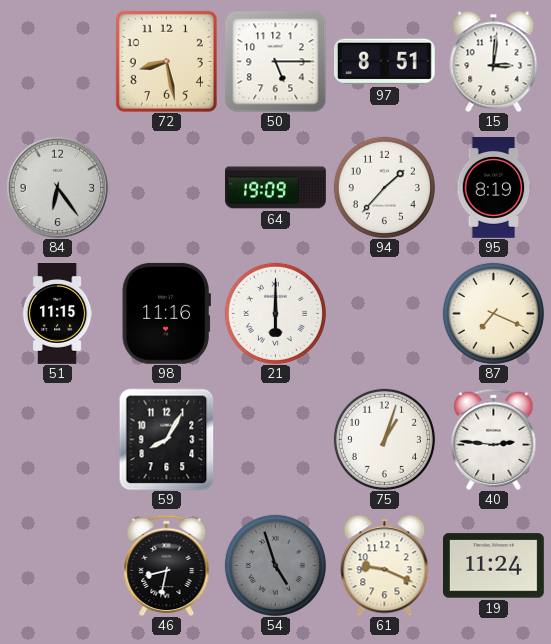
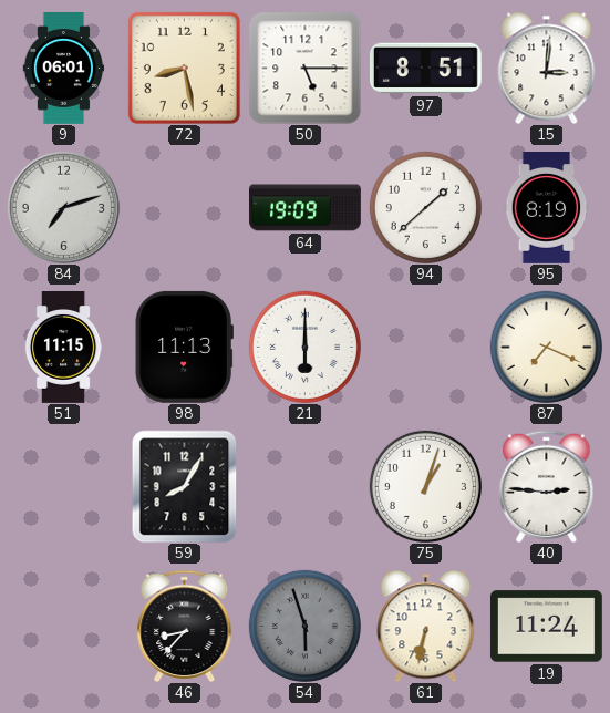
9: none -> 06:01 (64, 69)
84: 6:24 -> 7:12 (63, 207)
94: 1:37 -> 1:38 (425, 207)
98: 11:16 -> 11:13 (184, 347)
46: 8:32 -> 8:37 (185, 626)
54: 4:57 -> 5:57 (304, 626)
61: 9:19 -> 6:32 (426, 626)
